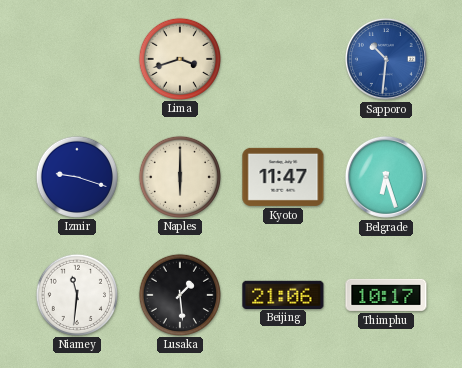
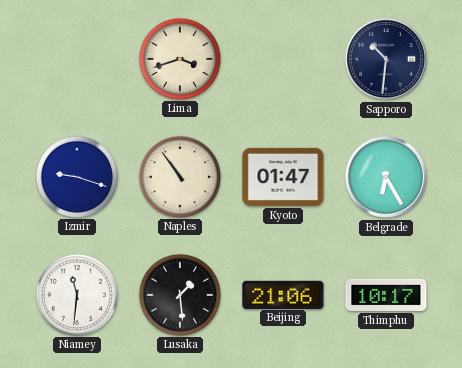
Sapporo dial: blue -> navy (386, 59)
Naples: 6:00 -> 10:54 (180, 176)
Kyoto: 11:47 -> 01:47 (283, 177)
Belgrade: 6:27 -> 6:25 (386, 177)
